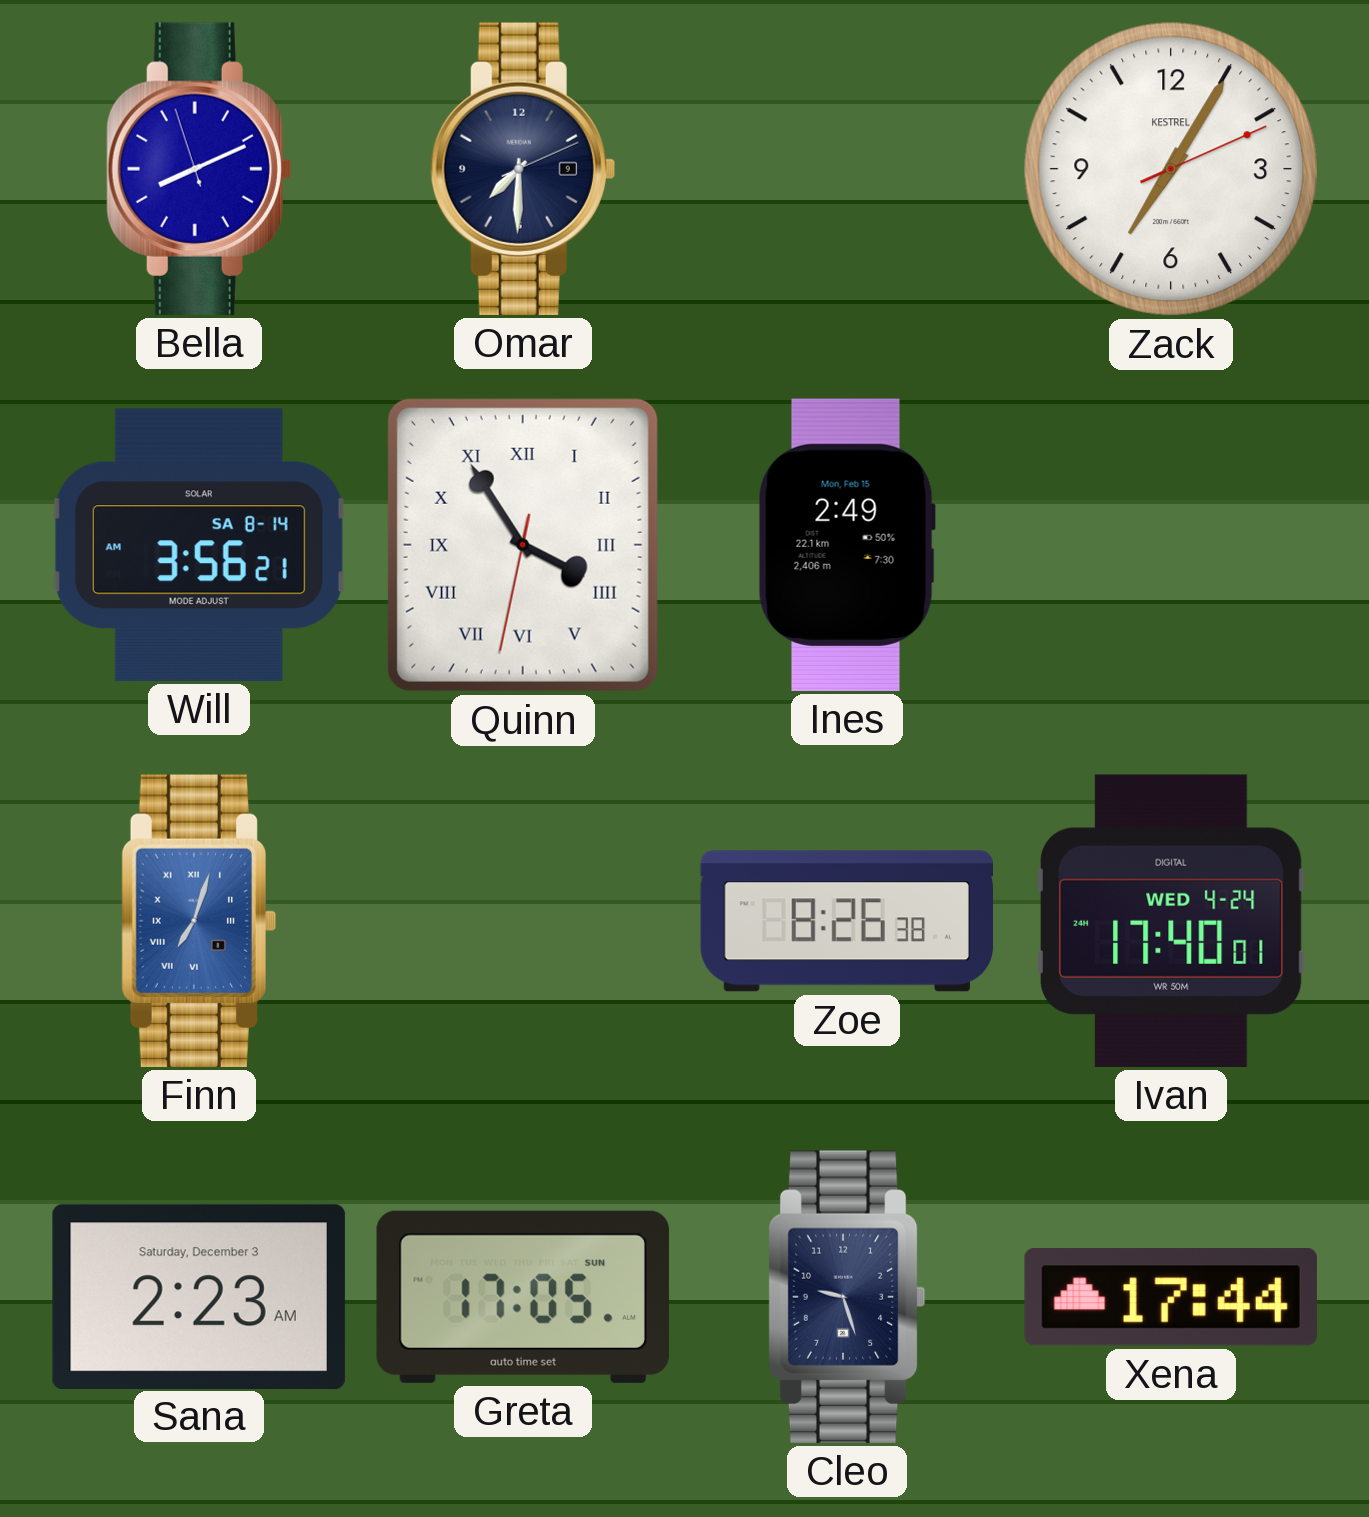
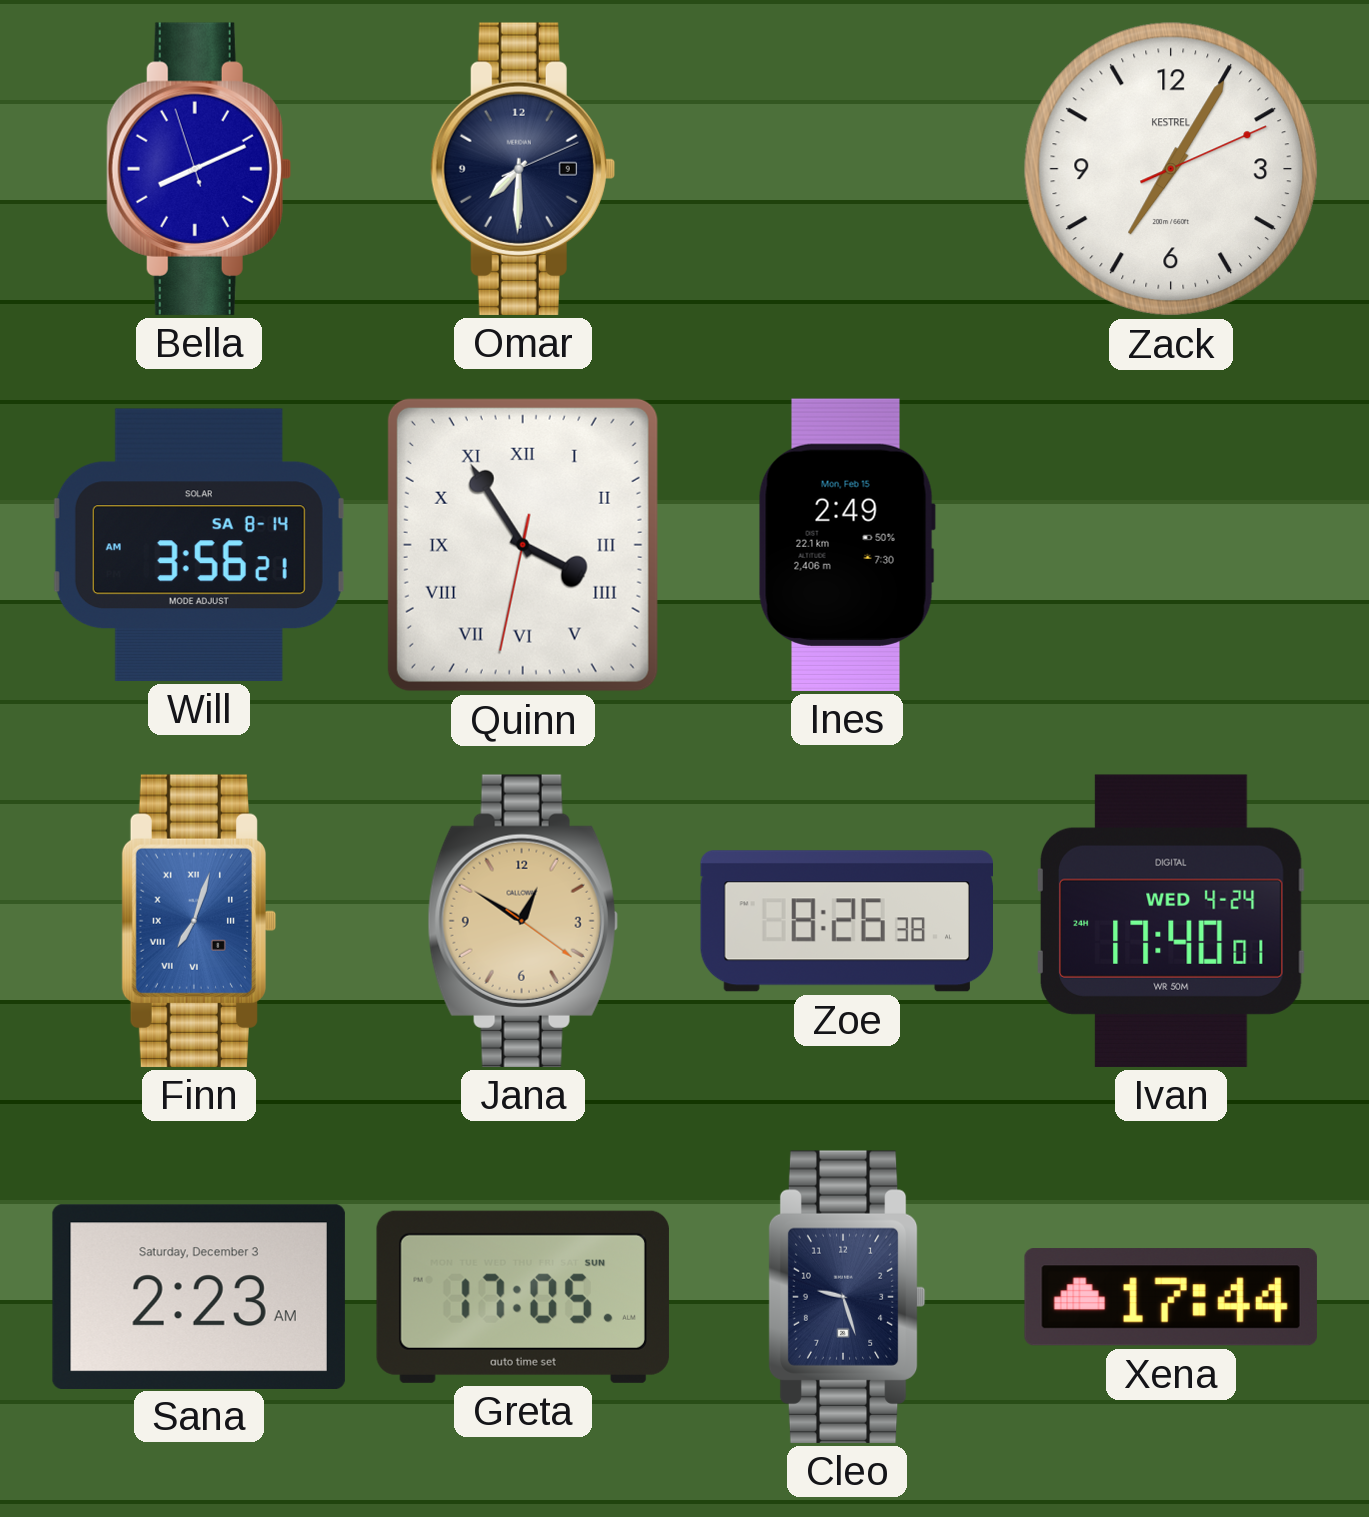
Jana: none -> 12:50 (523, 921)
